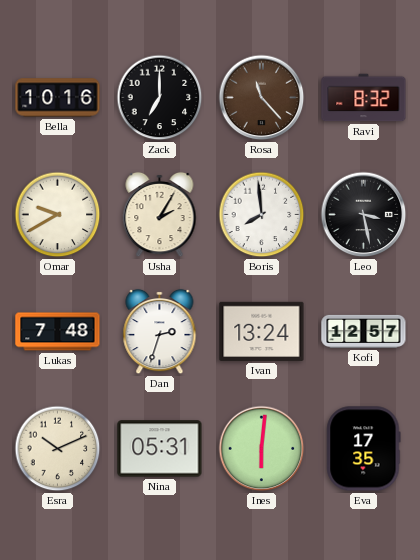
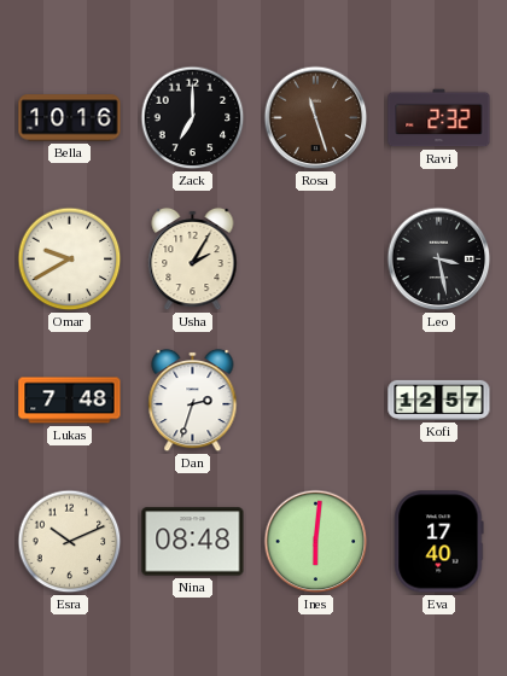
Rosa: 11:23 -> 11:27 (316, 118)
Ravi: 8:32 -> 2:32 (439, 118)
Boris: 7:59 -> none (262, 215)
Ivan: 13:24 -> none (262, 331)
Nina: 05:31 -> 08:48 (193, 542)
Eva: 17:35 -> 17:40 (439, 542)
